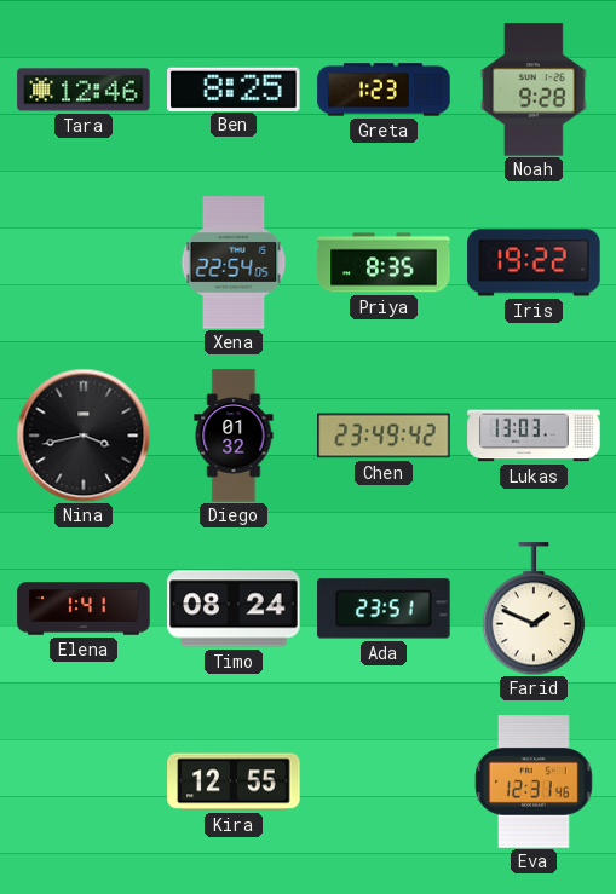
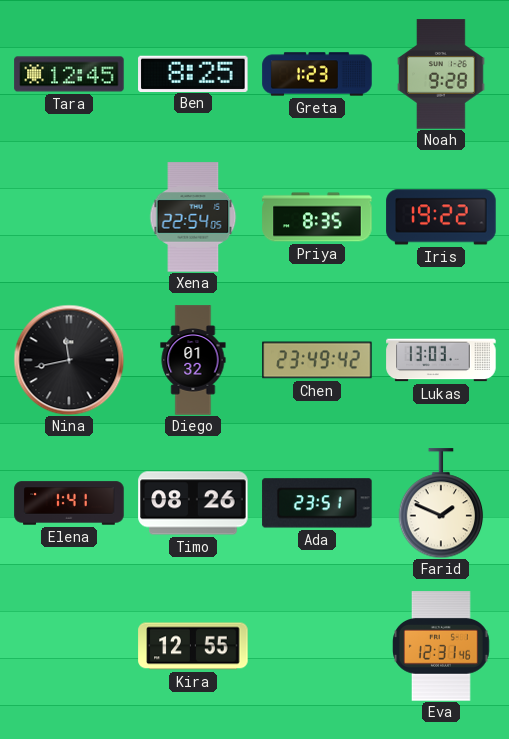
Tara: 12:46 -> 12:45 (69, 74)
Nina: 3:43 -> 11:43 (69, 360)
Timo: 08:24 -> 08:26 (193, 503)
